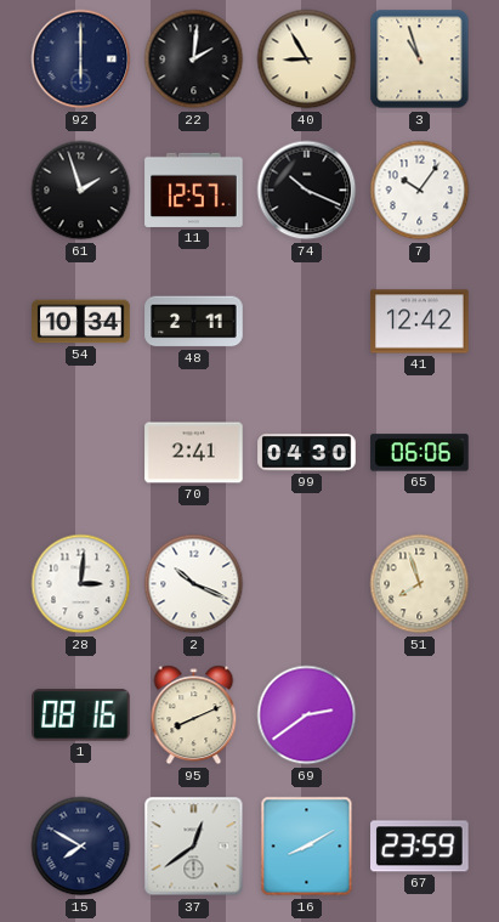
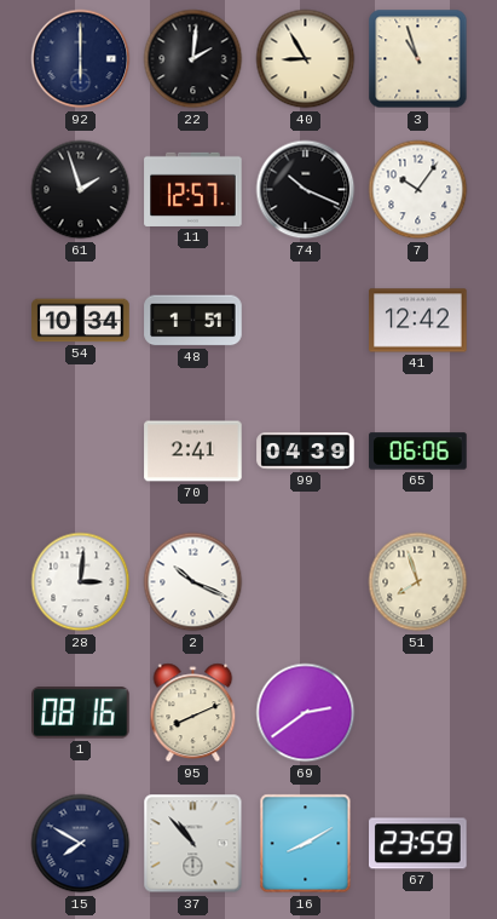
48: 2:11 -> 1:51 (193, 321)
99: 04:30 -> 04:39 (306, 452)
37: 12:39 -> 10:53 (193, 844)
